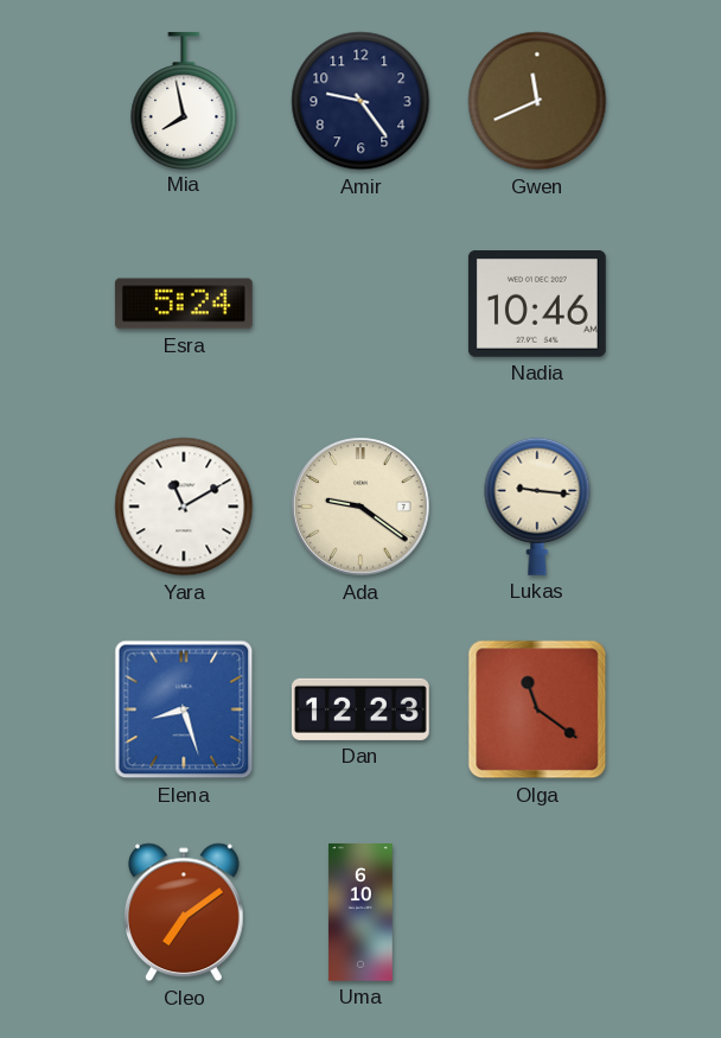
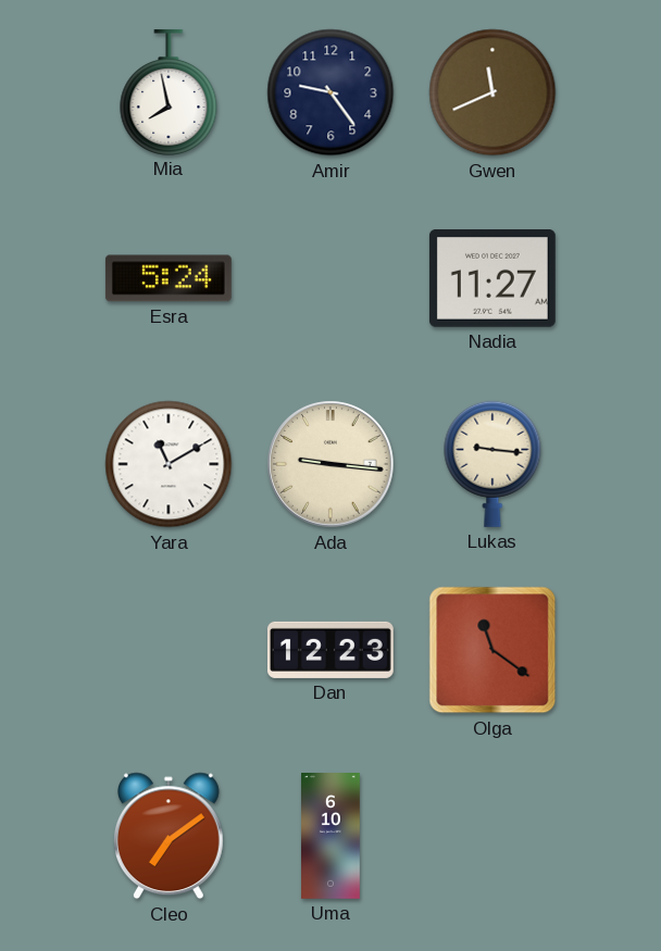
Nadia: 10:46 -> 11:27 (492, 279)
Ada: 9:21 -> 9:16 (330, 464)
Elena: 8:27 -> none (184, 709)
